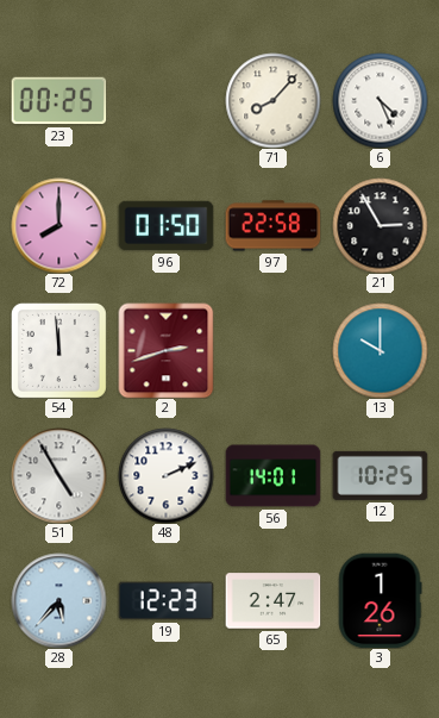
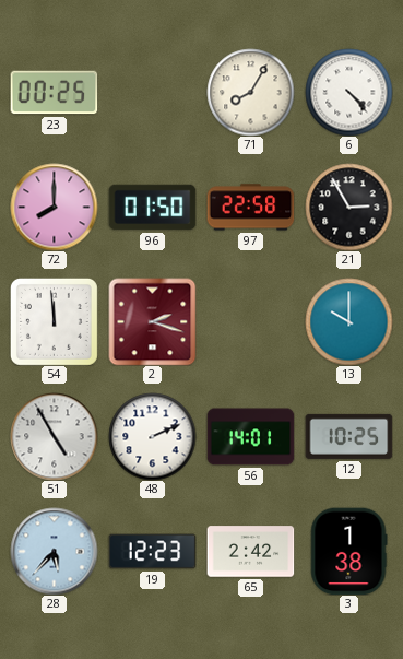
71: 8:07 -> 8:05 (250, 92)
6: 4:26 -> 4:23 (348, 92)
2: 2:42 -> 2:18 (152, 321)
65: 2:47 -> 2:42 (250, 552)
3: 1:26 -> 1:38 (348, 551)
